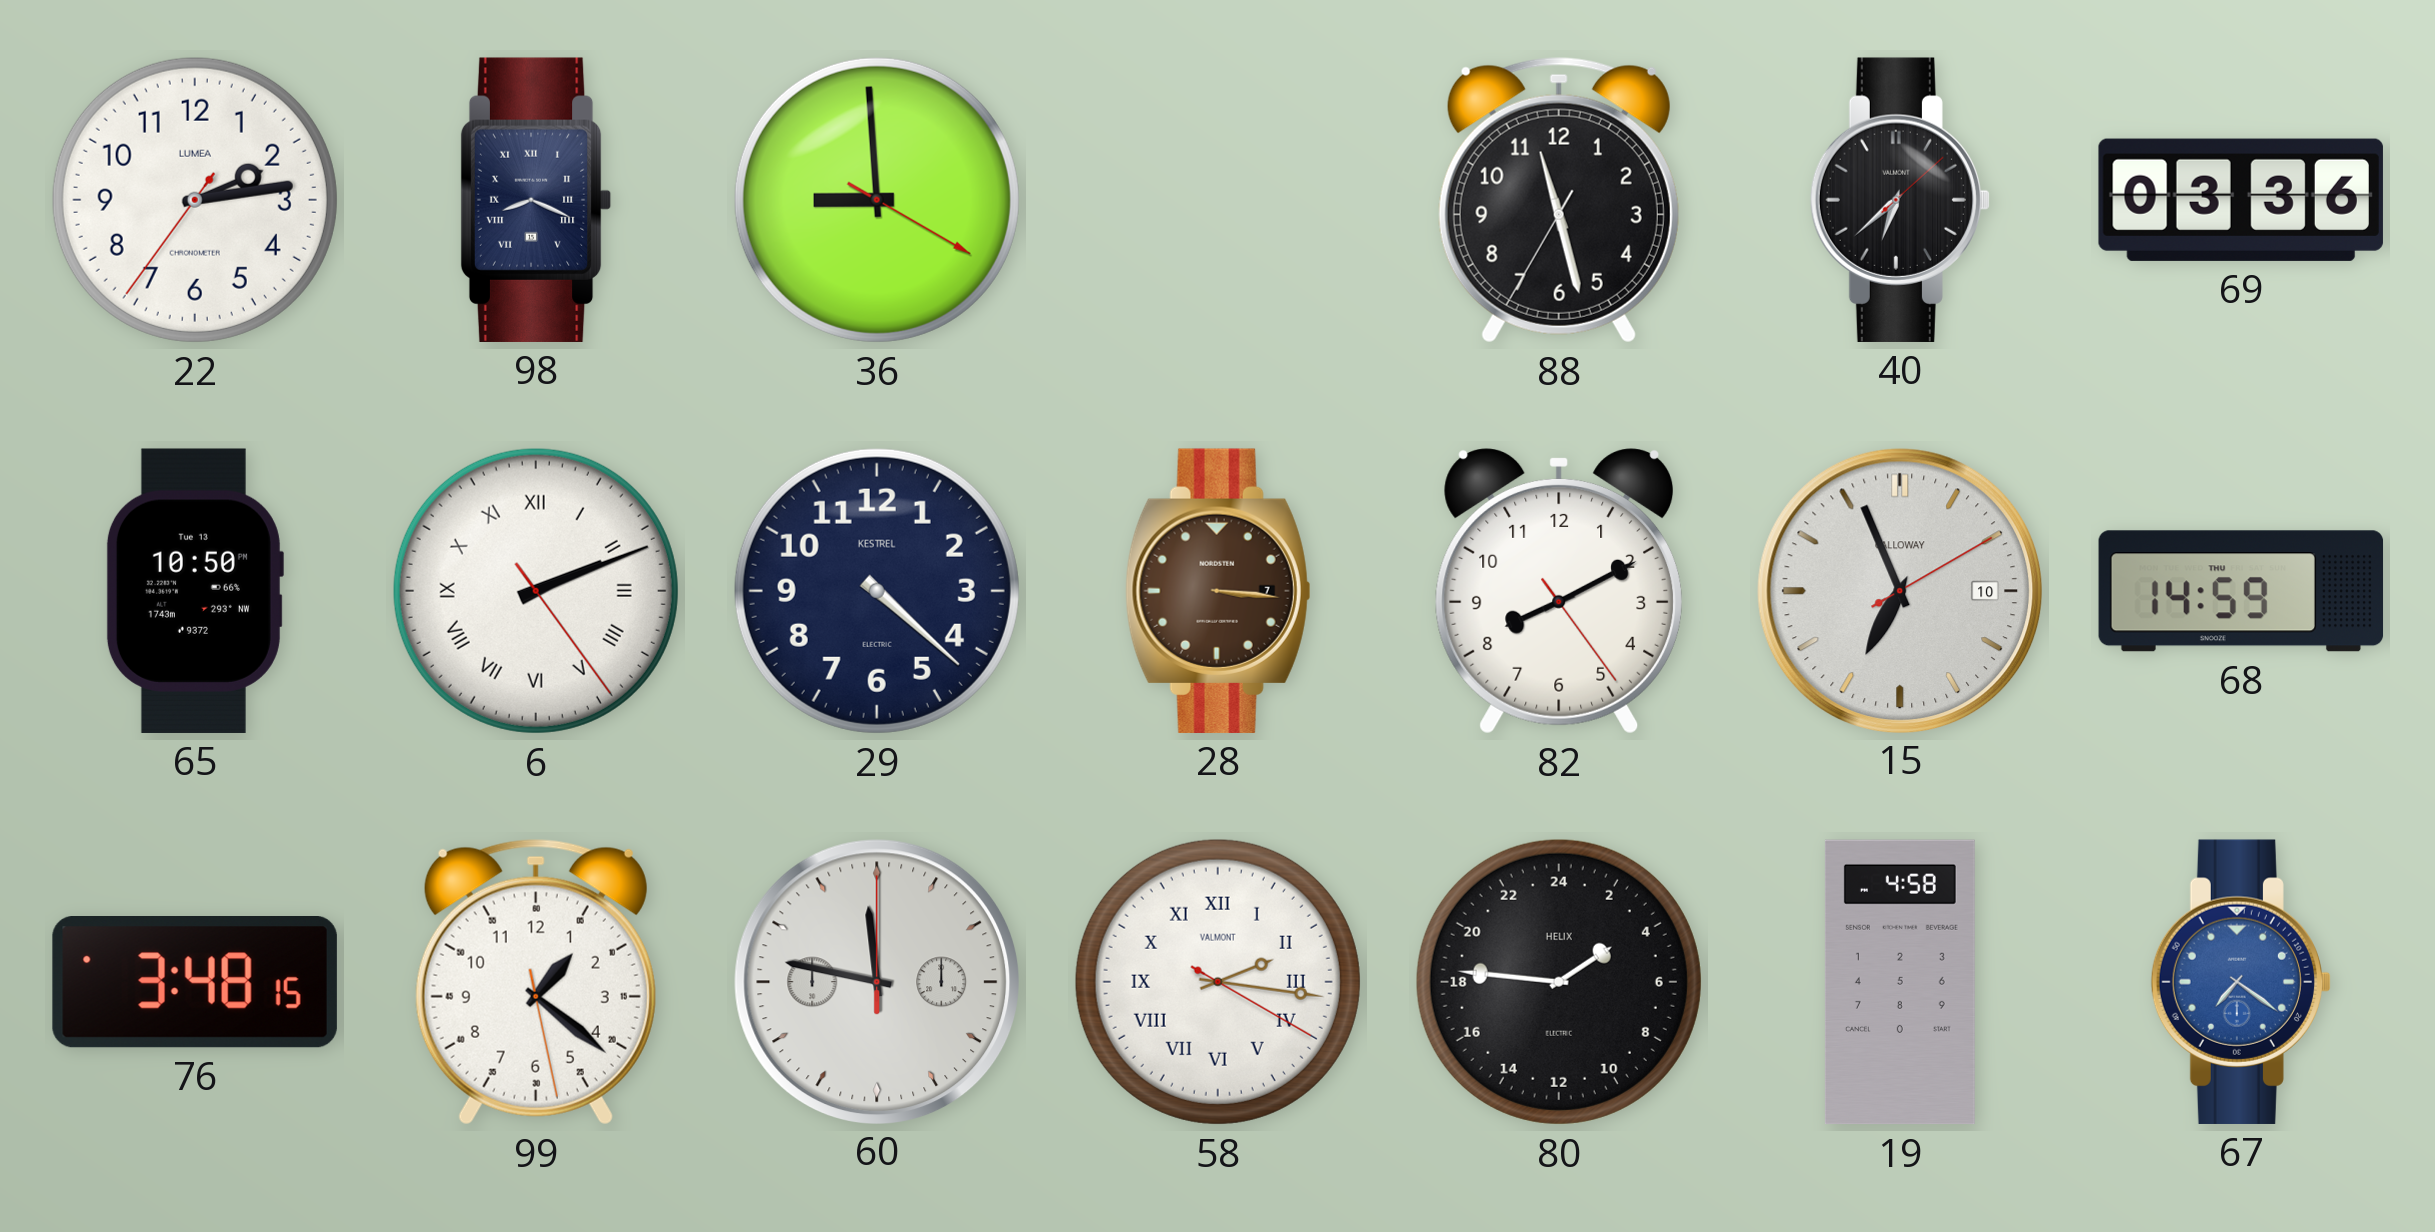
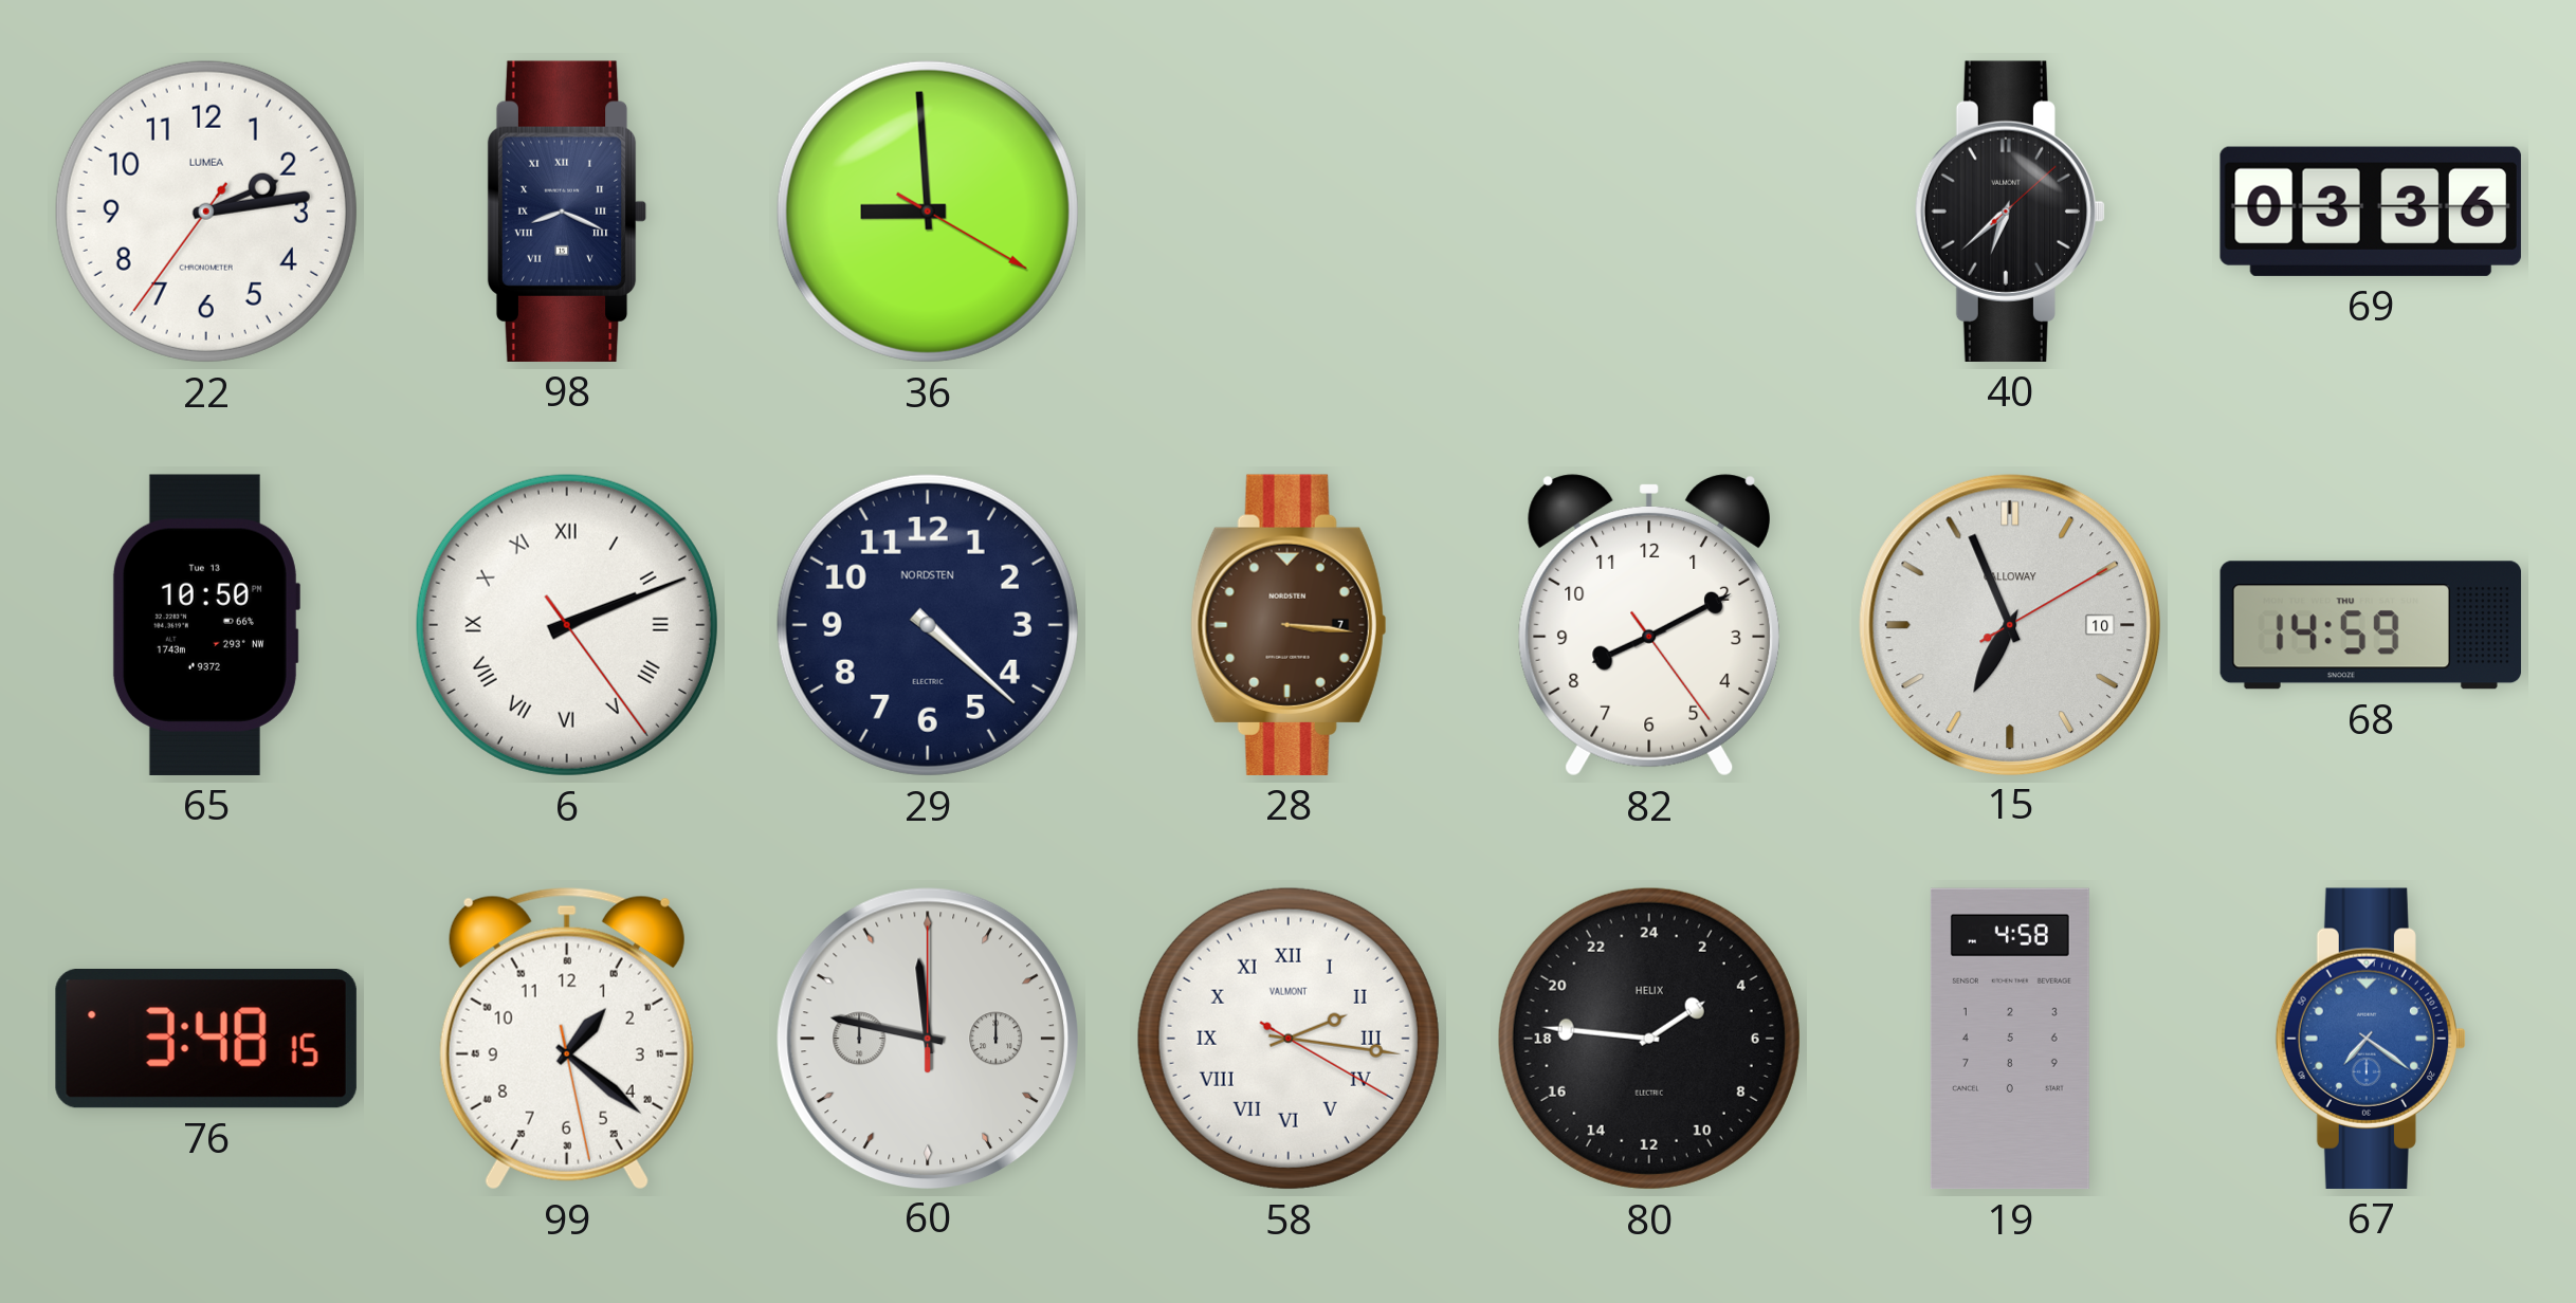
88: 11:27 -> none (1559, 200)
29 brand: KESTREL -> NORDSTEN (928, 625)
